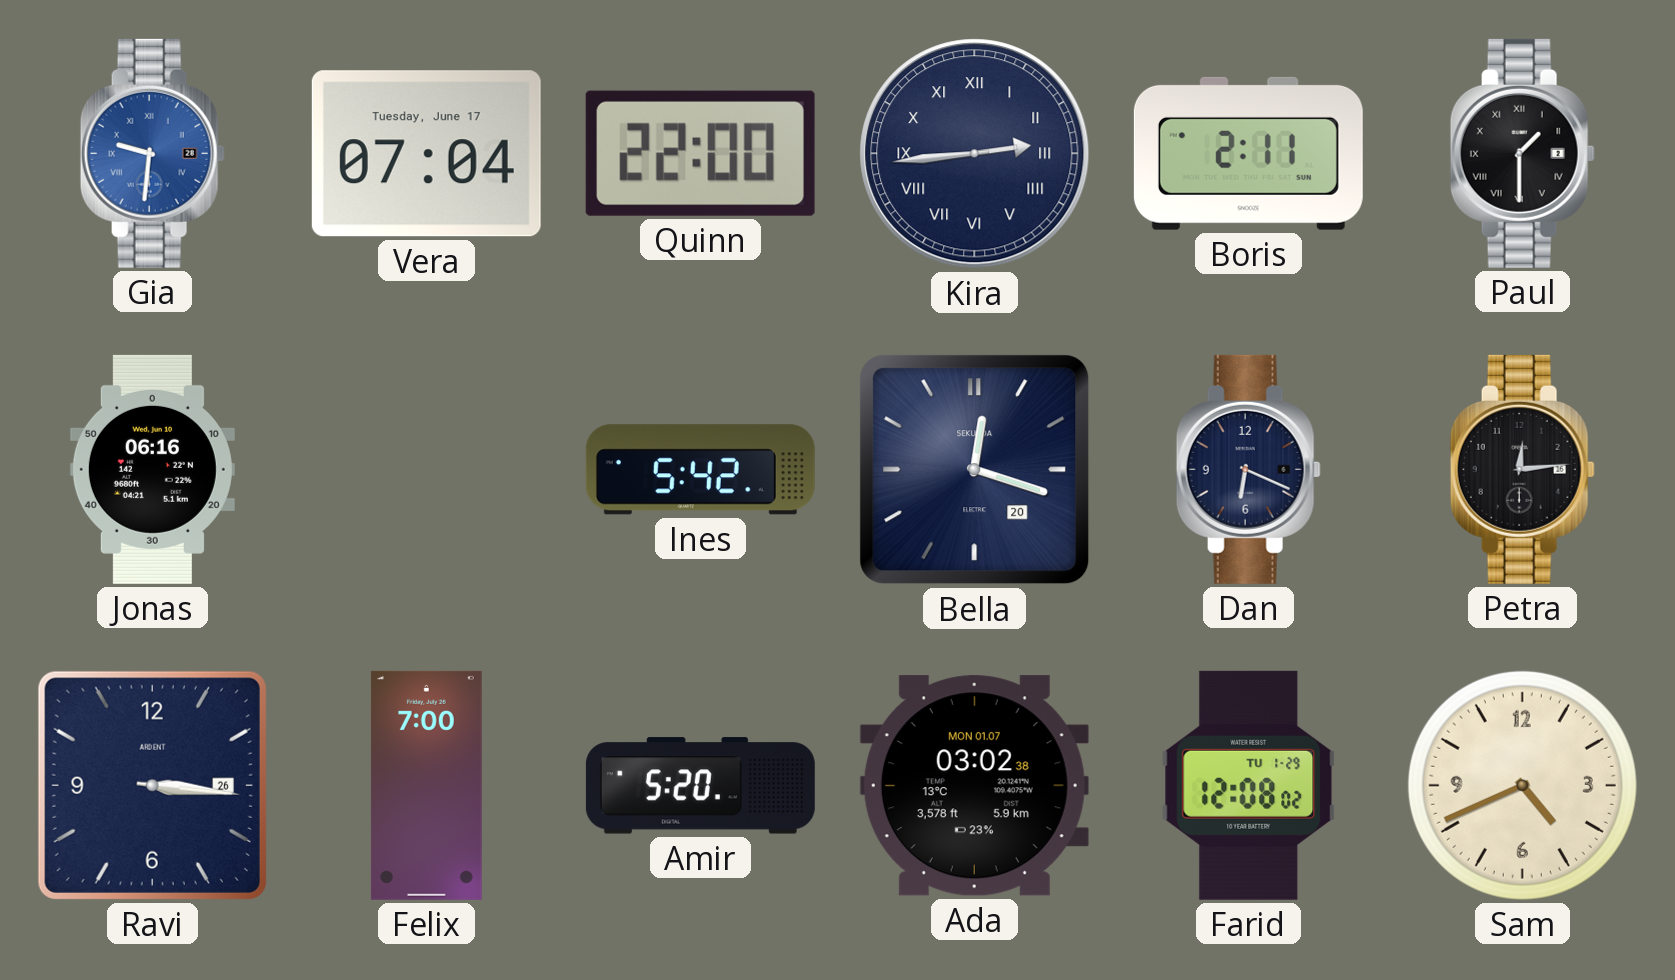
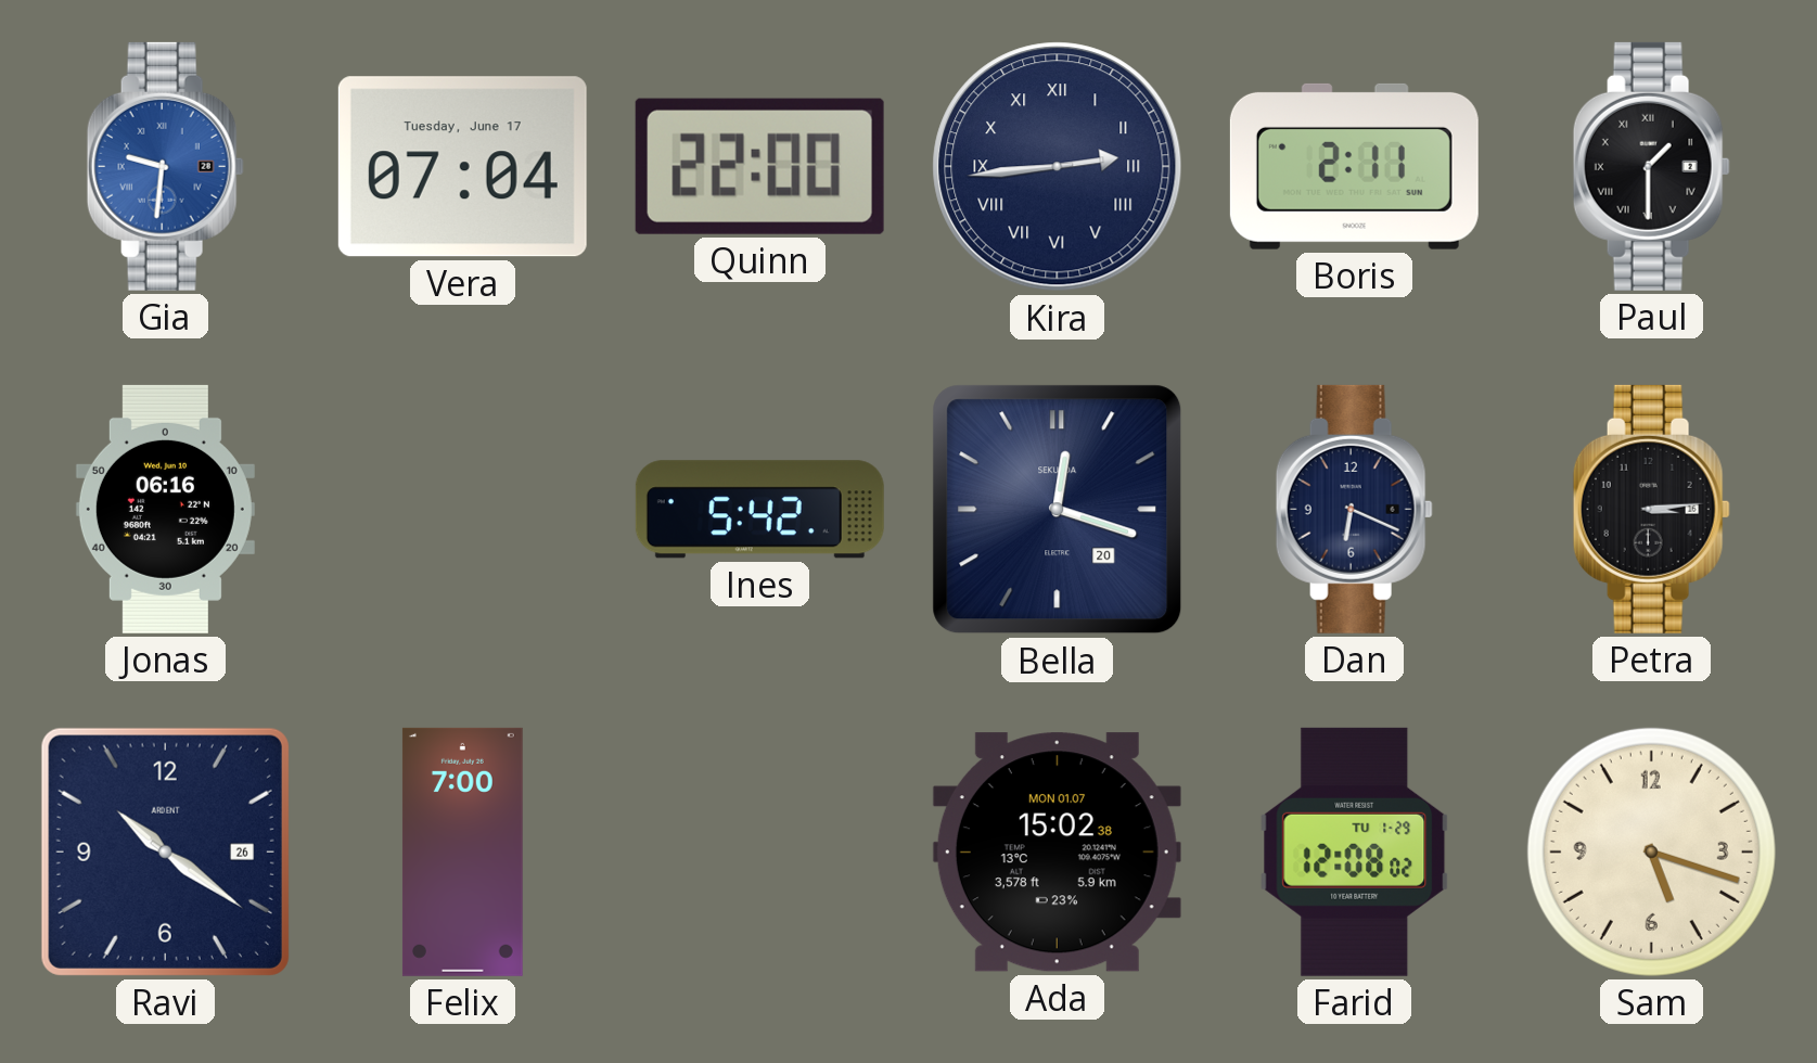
Petra: 12:14 -> 3:14 (1651, 509)
Ravi: 3:16 -> 10:21 (165, 851)
Amir: 5:20 -> none (700, 786)
Ada: 03:02 -> 15:02 (1057, 853)
Sam: 4:41 -> 5:18 (1651, 851)
